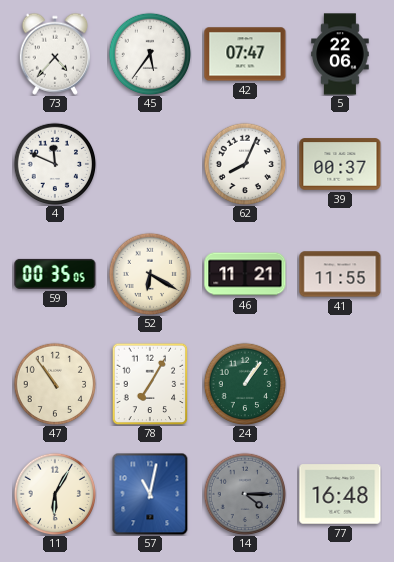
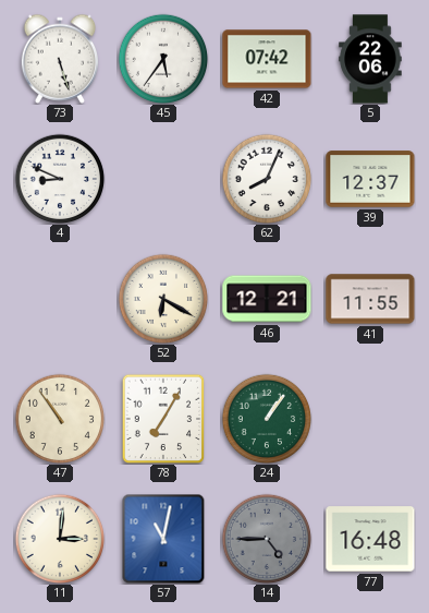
73: 4:37 -> 5:27 (59, 59)
42: 07:47 -> 07:42 (267, 59)
4: 11:49 -> 8:49 (60, 179)
39: 00:37 -> 12:37 (370, 179)
59: 00:35 -> none (55, 274)
46: 11:21 -> 12:21 (267, 299)
11: 6:05 -> 3:01 (60, 539)
14: 4:15 -> 4:45 (267, 539)
